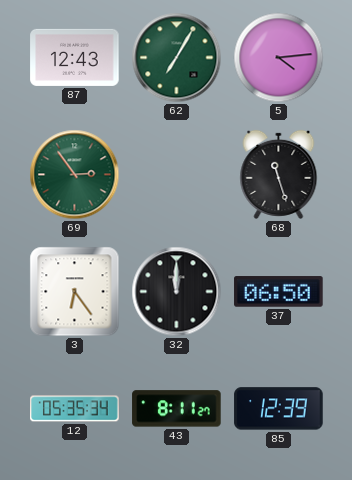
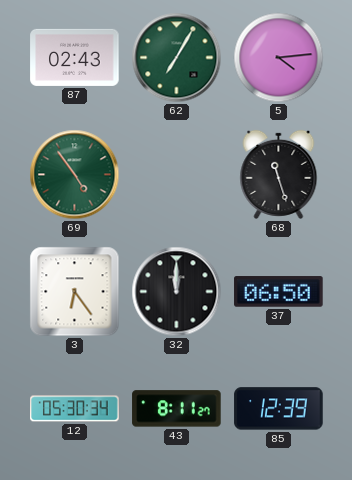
87: 12:43 -> 02:43 (75, 57)
69: 2:54 -> 4:54 (75, 175)
12: 05:35 -> 05:30 (75, 409)
